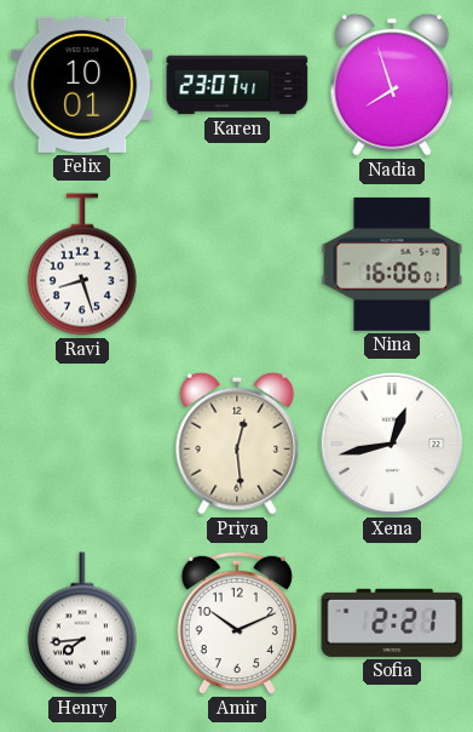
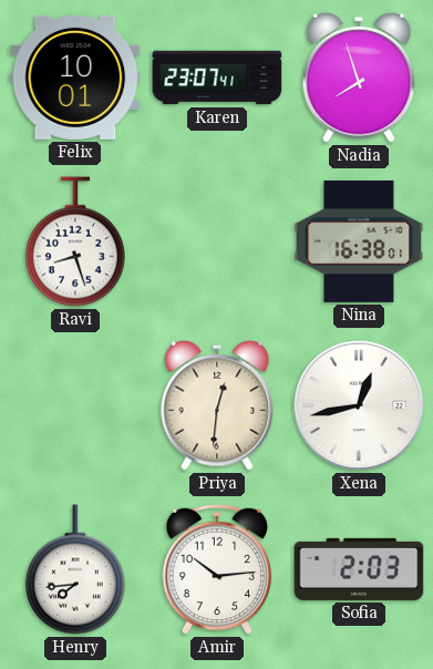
Nina: 16:06 -> 16:38 (359, 241)
Priya: 12:29 -> 12:31 (217, 405)
Amir: 10:11 -> 10:14 (216, 569)
Sofia: 2:21 -> 2:03 (359, 569)
